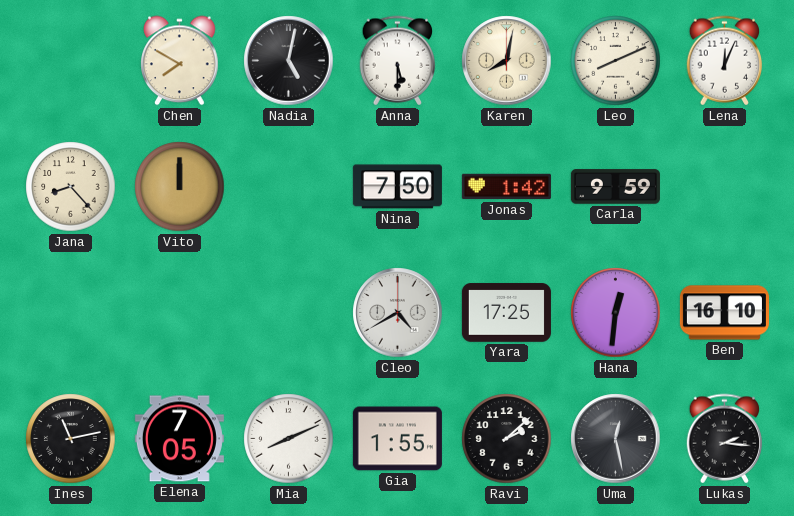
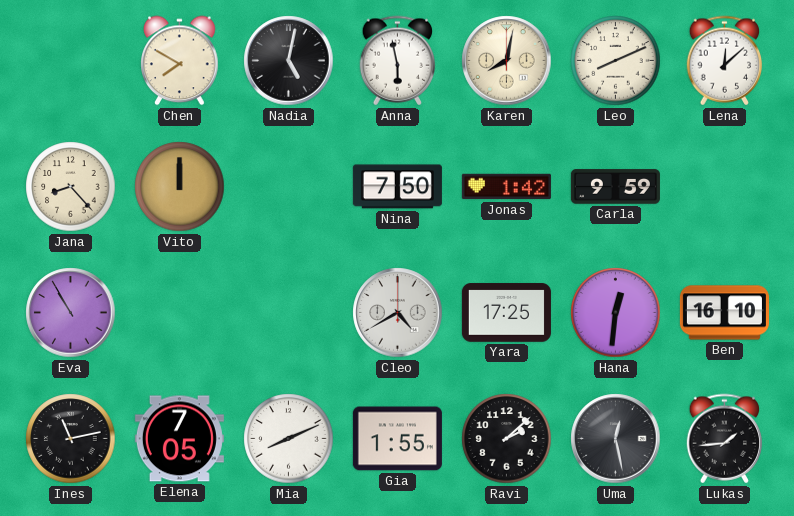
Anna: 5:30 -> 5:58 (398, 61)
Lena: 12:04 -> 12:08 (725, 61)
Eva: none -> 10:55 (71, 313)
Lukas: 2:16 -> 1:44 (725, 439)
